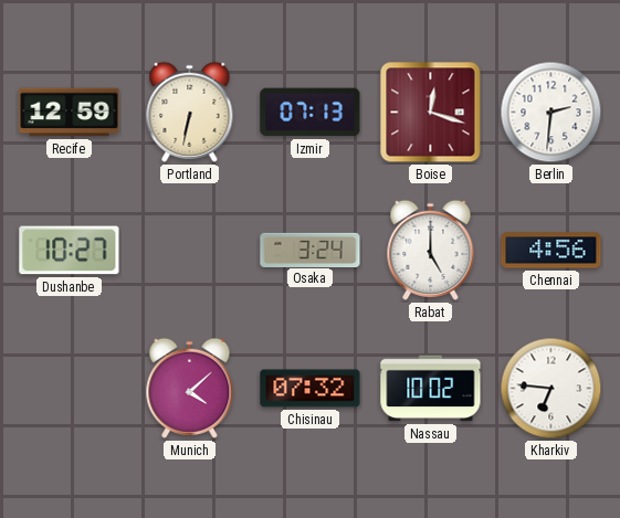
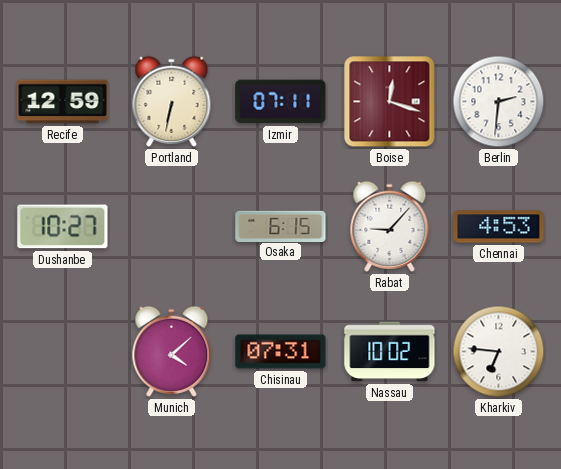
Izmir: 07:13 -> 07:11 (281, 102)
Osaka: 3:24 -> 6:15 (281, 226)
Rabat: 5:00 -> 9:07 (390, 226)
Chennai: 4:56 -> 4:53 (499, 227)
Chisinau: 07:32 -> 07:31 (281, 352)
